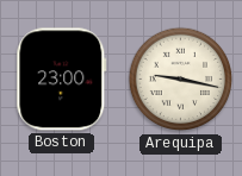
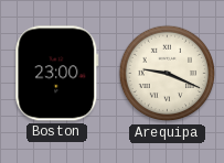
Arequipa: 9:17 -> 9:19 (168, 74)
